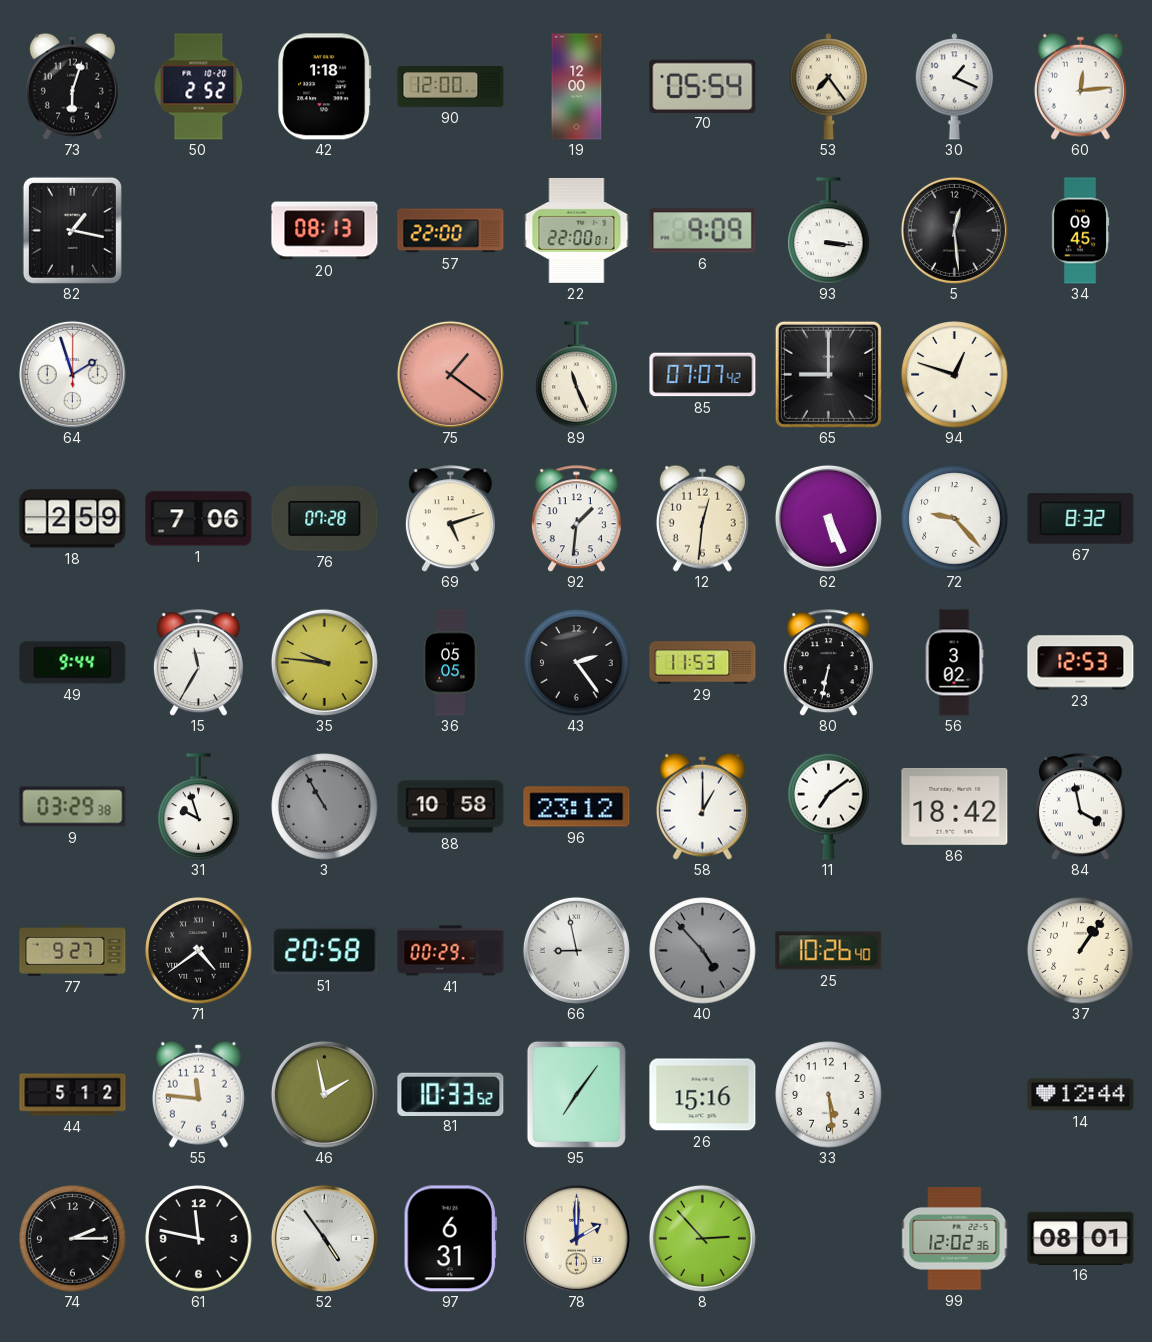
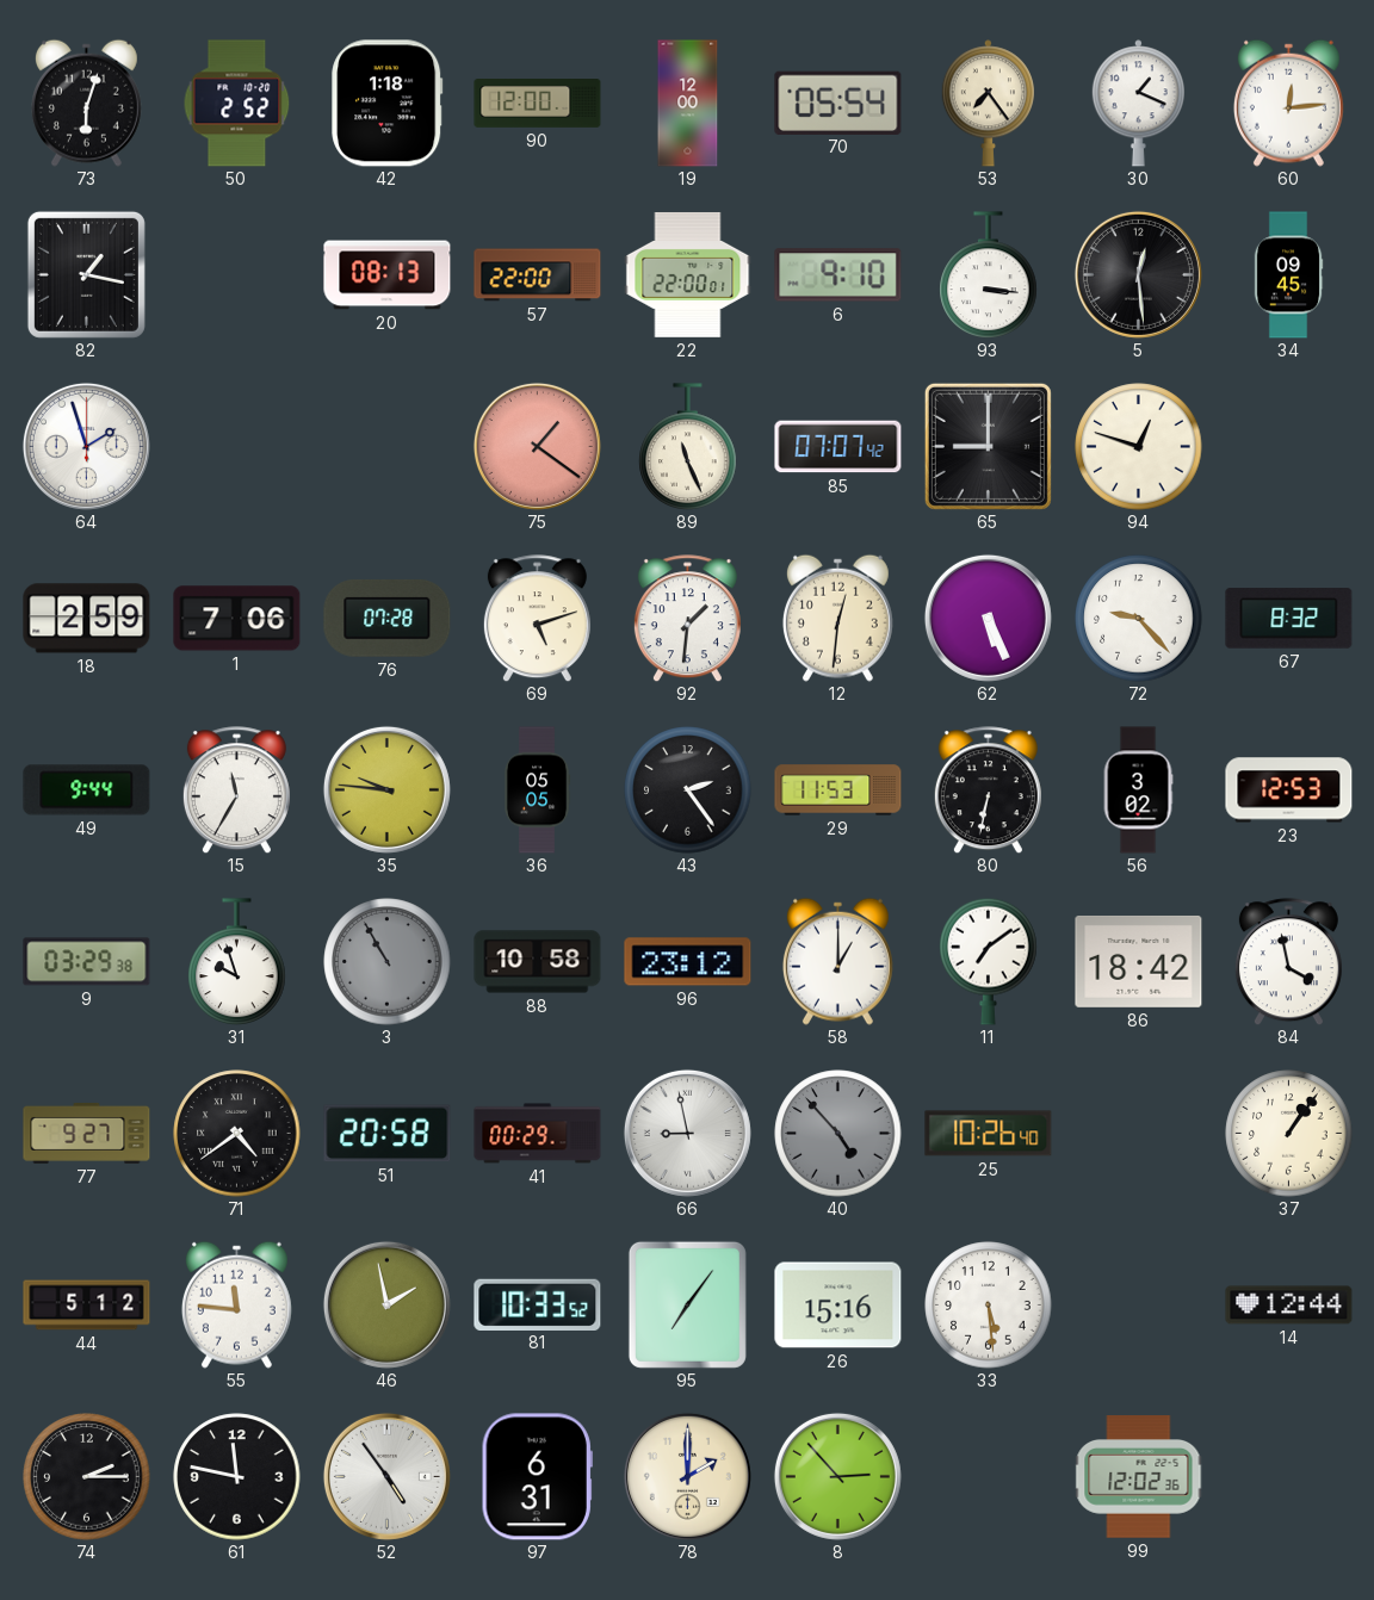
6: 9:09 -> 9:10 (838, 275)
16: 08:01 -> none (1081, 1238)
